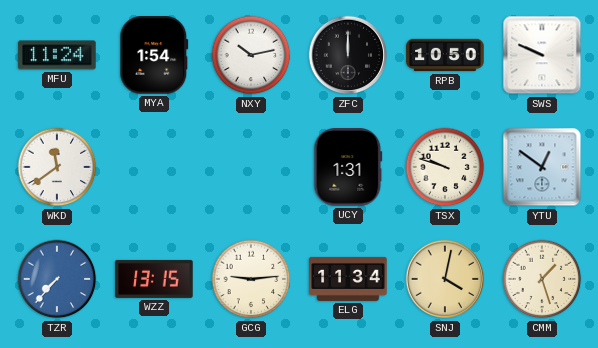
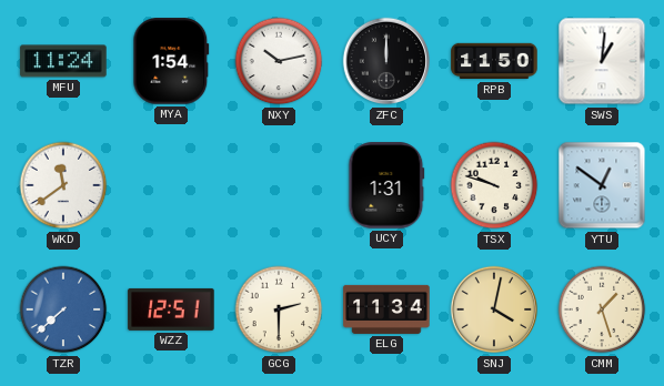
RPB: 10:50 -> 11:50 (494, 61)
SWS: 9:49 -> 1:01 (602, 61)
TZR: 7:37 -> 7:38 (63, 309)
WZZ: 13:15 -> 12:51 (171, 309)
GCG: 9:14 -> 2:30 (279, 309)
